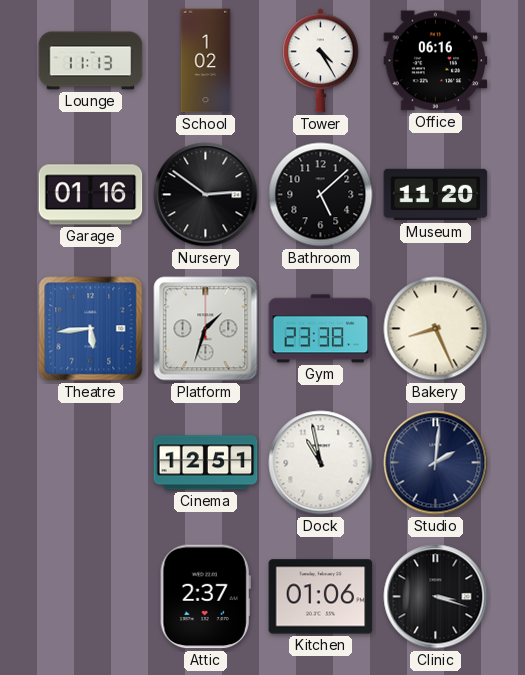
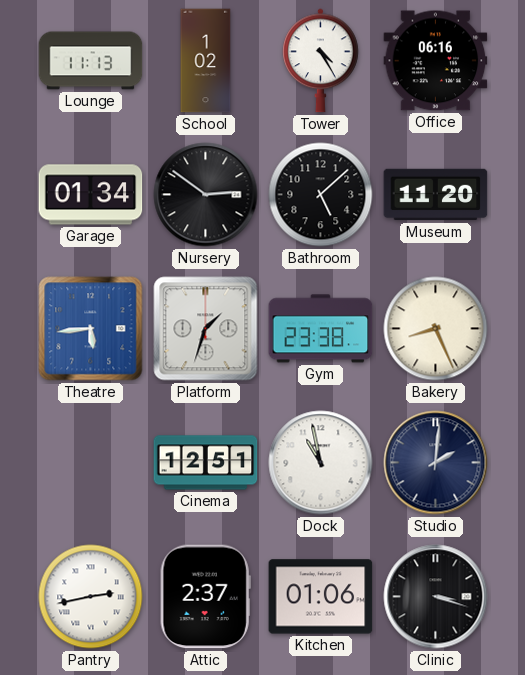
Garage: 01:16 -> 01:34 (91, 195)
Pantry: none -> 2:43 (91, 597)
